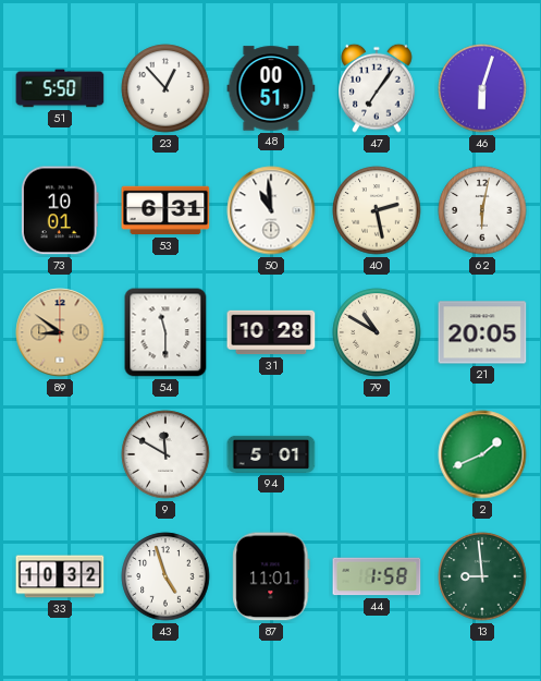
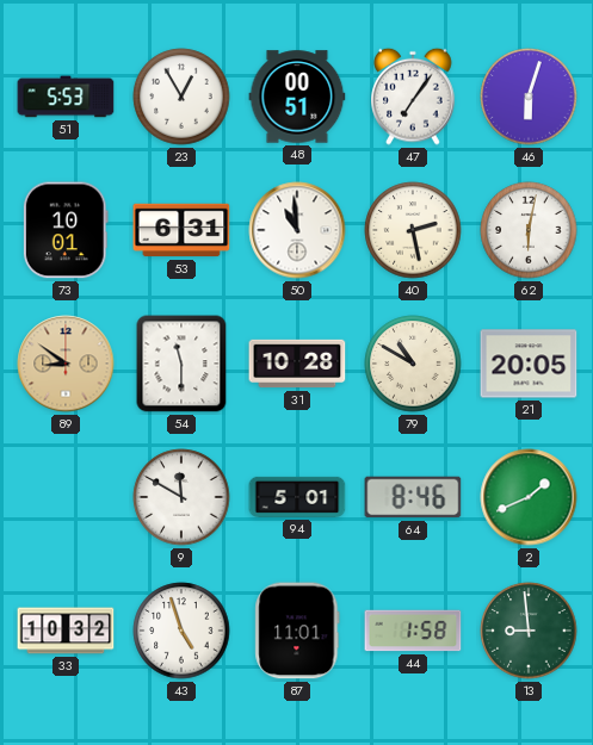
51: 5:50 -> 5:53 (66, 97)
23: 12:53 -> 12:55 (181, 97)
64: none -> 8:46 (413, 497)
